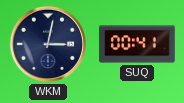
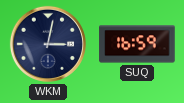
SUQ: 00:41 -> 16:59 (137, 44)
